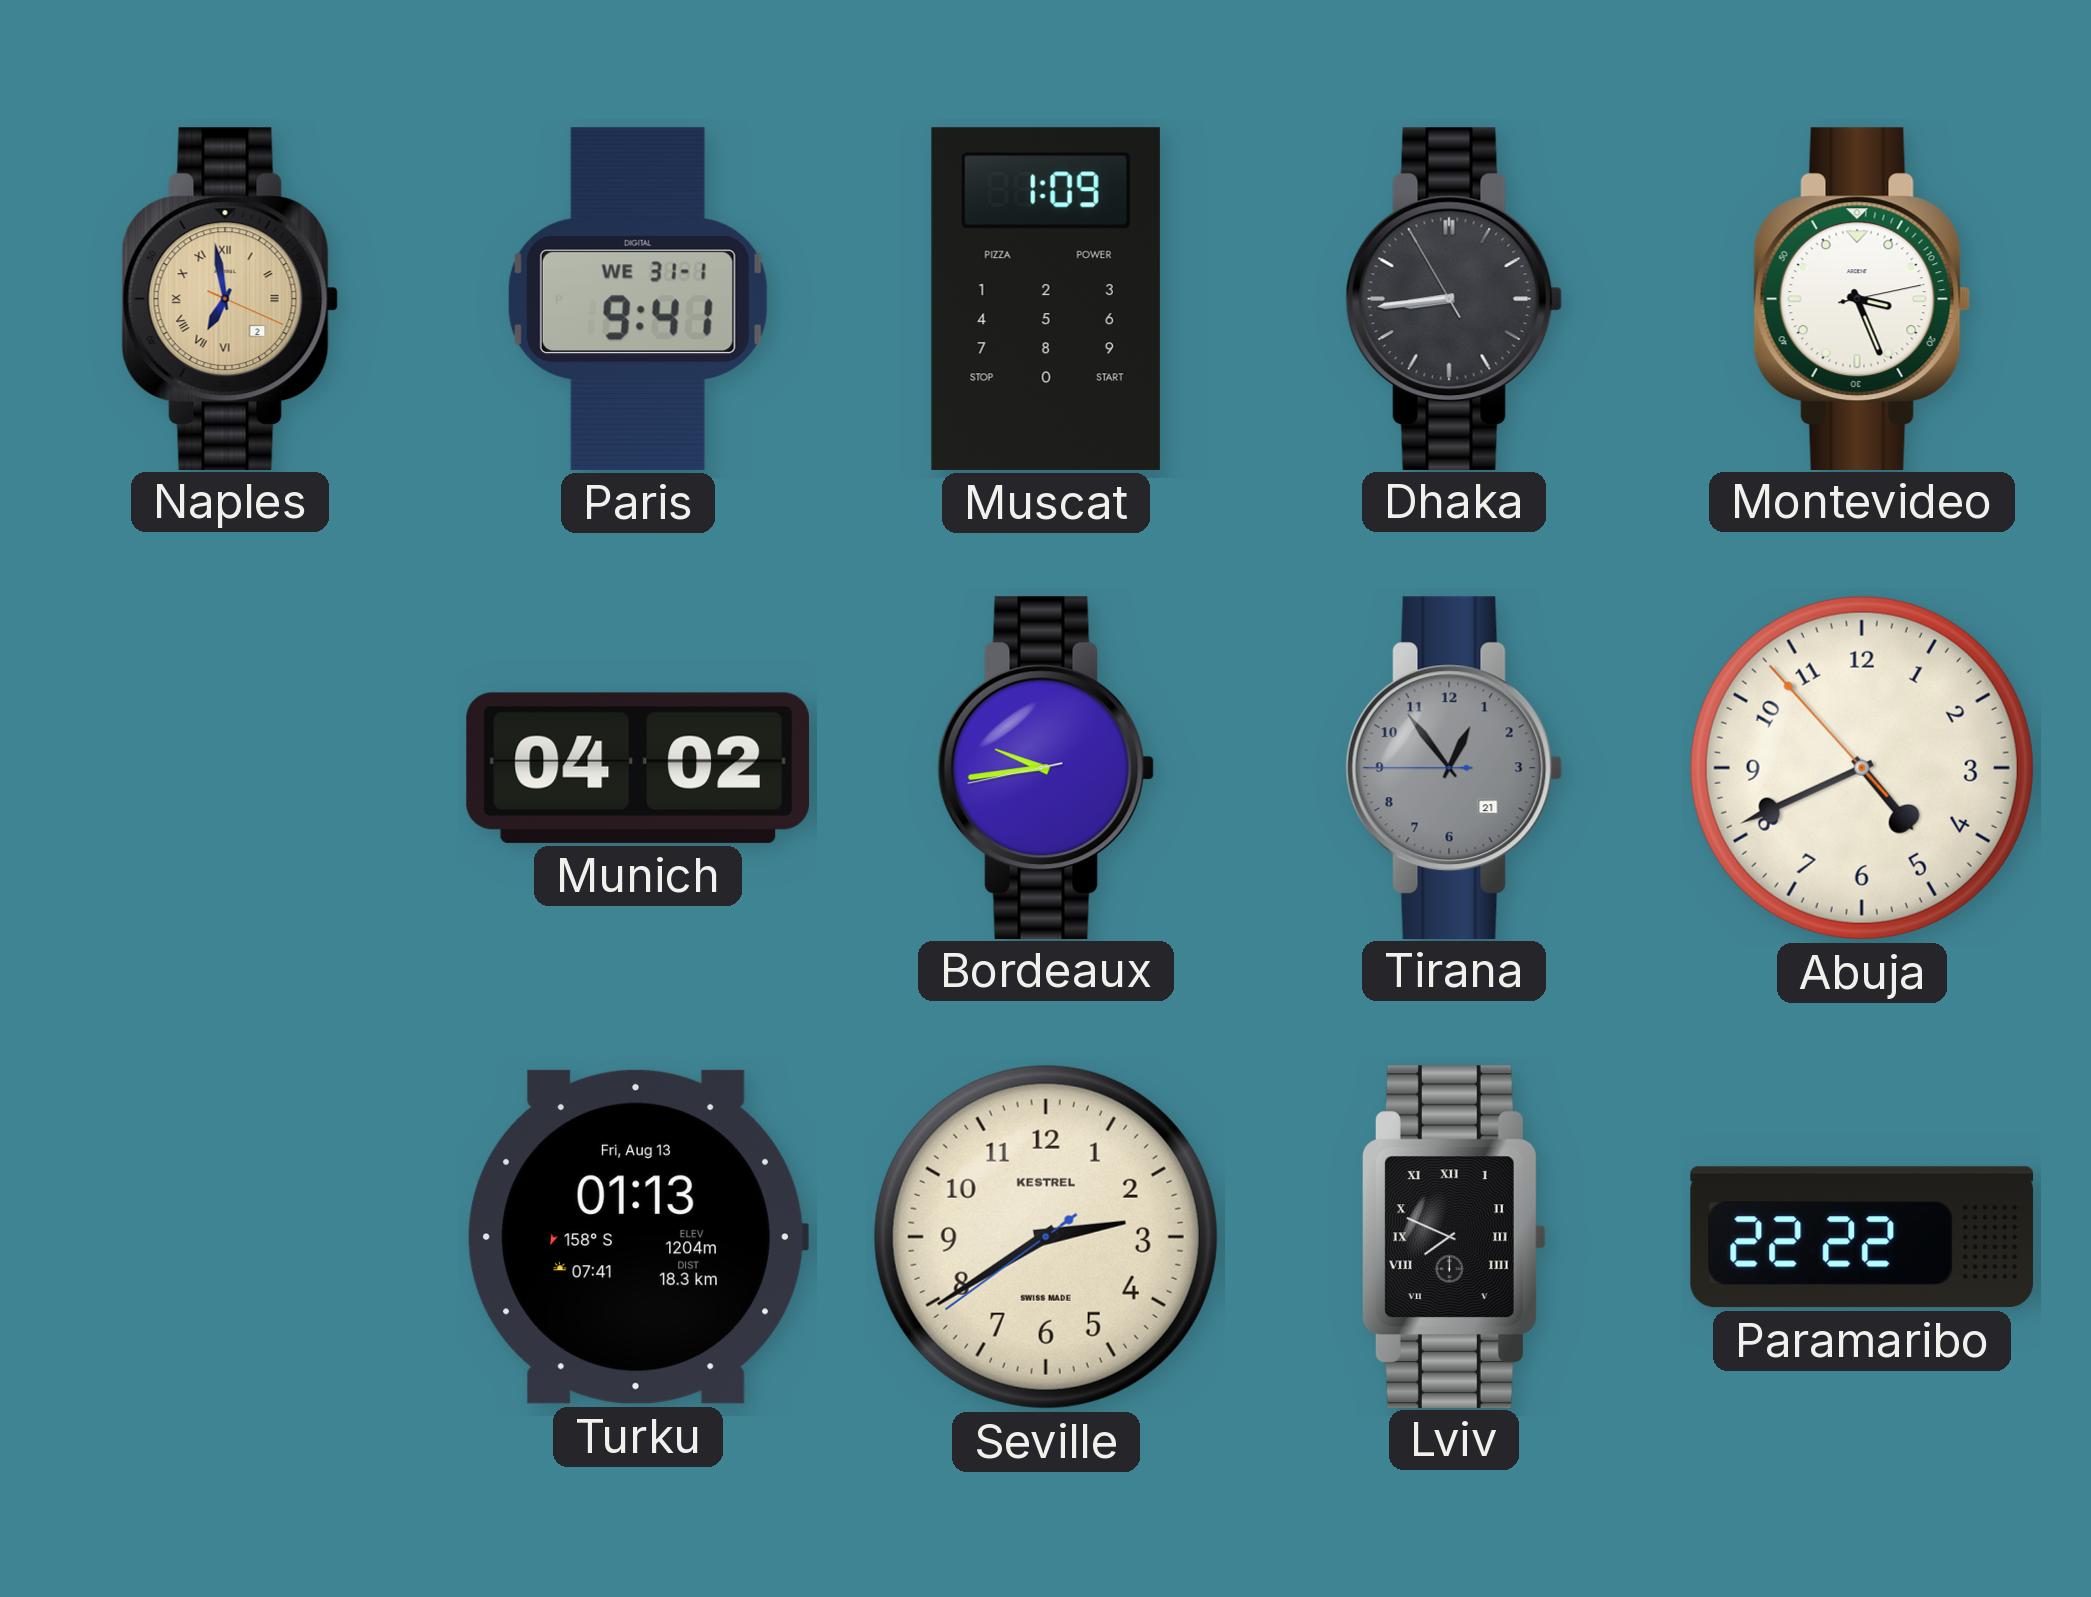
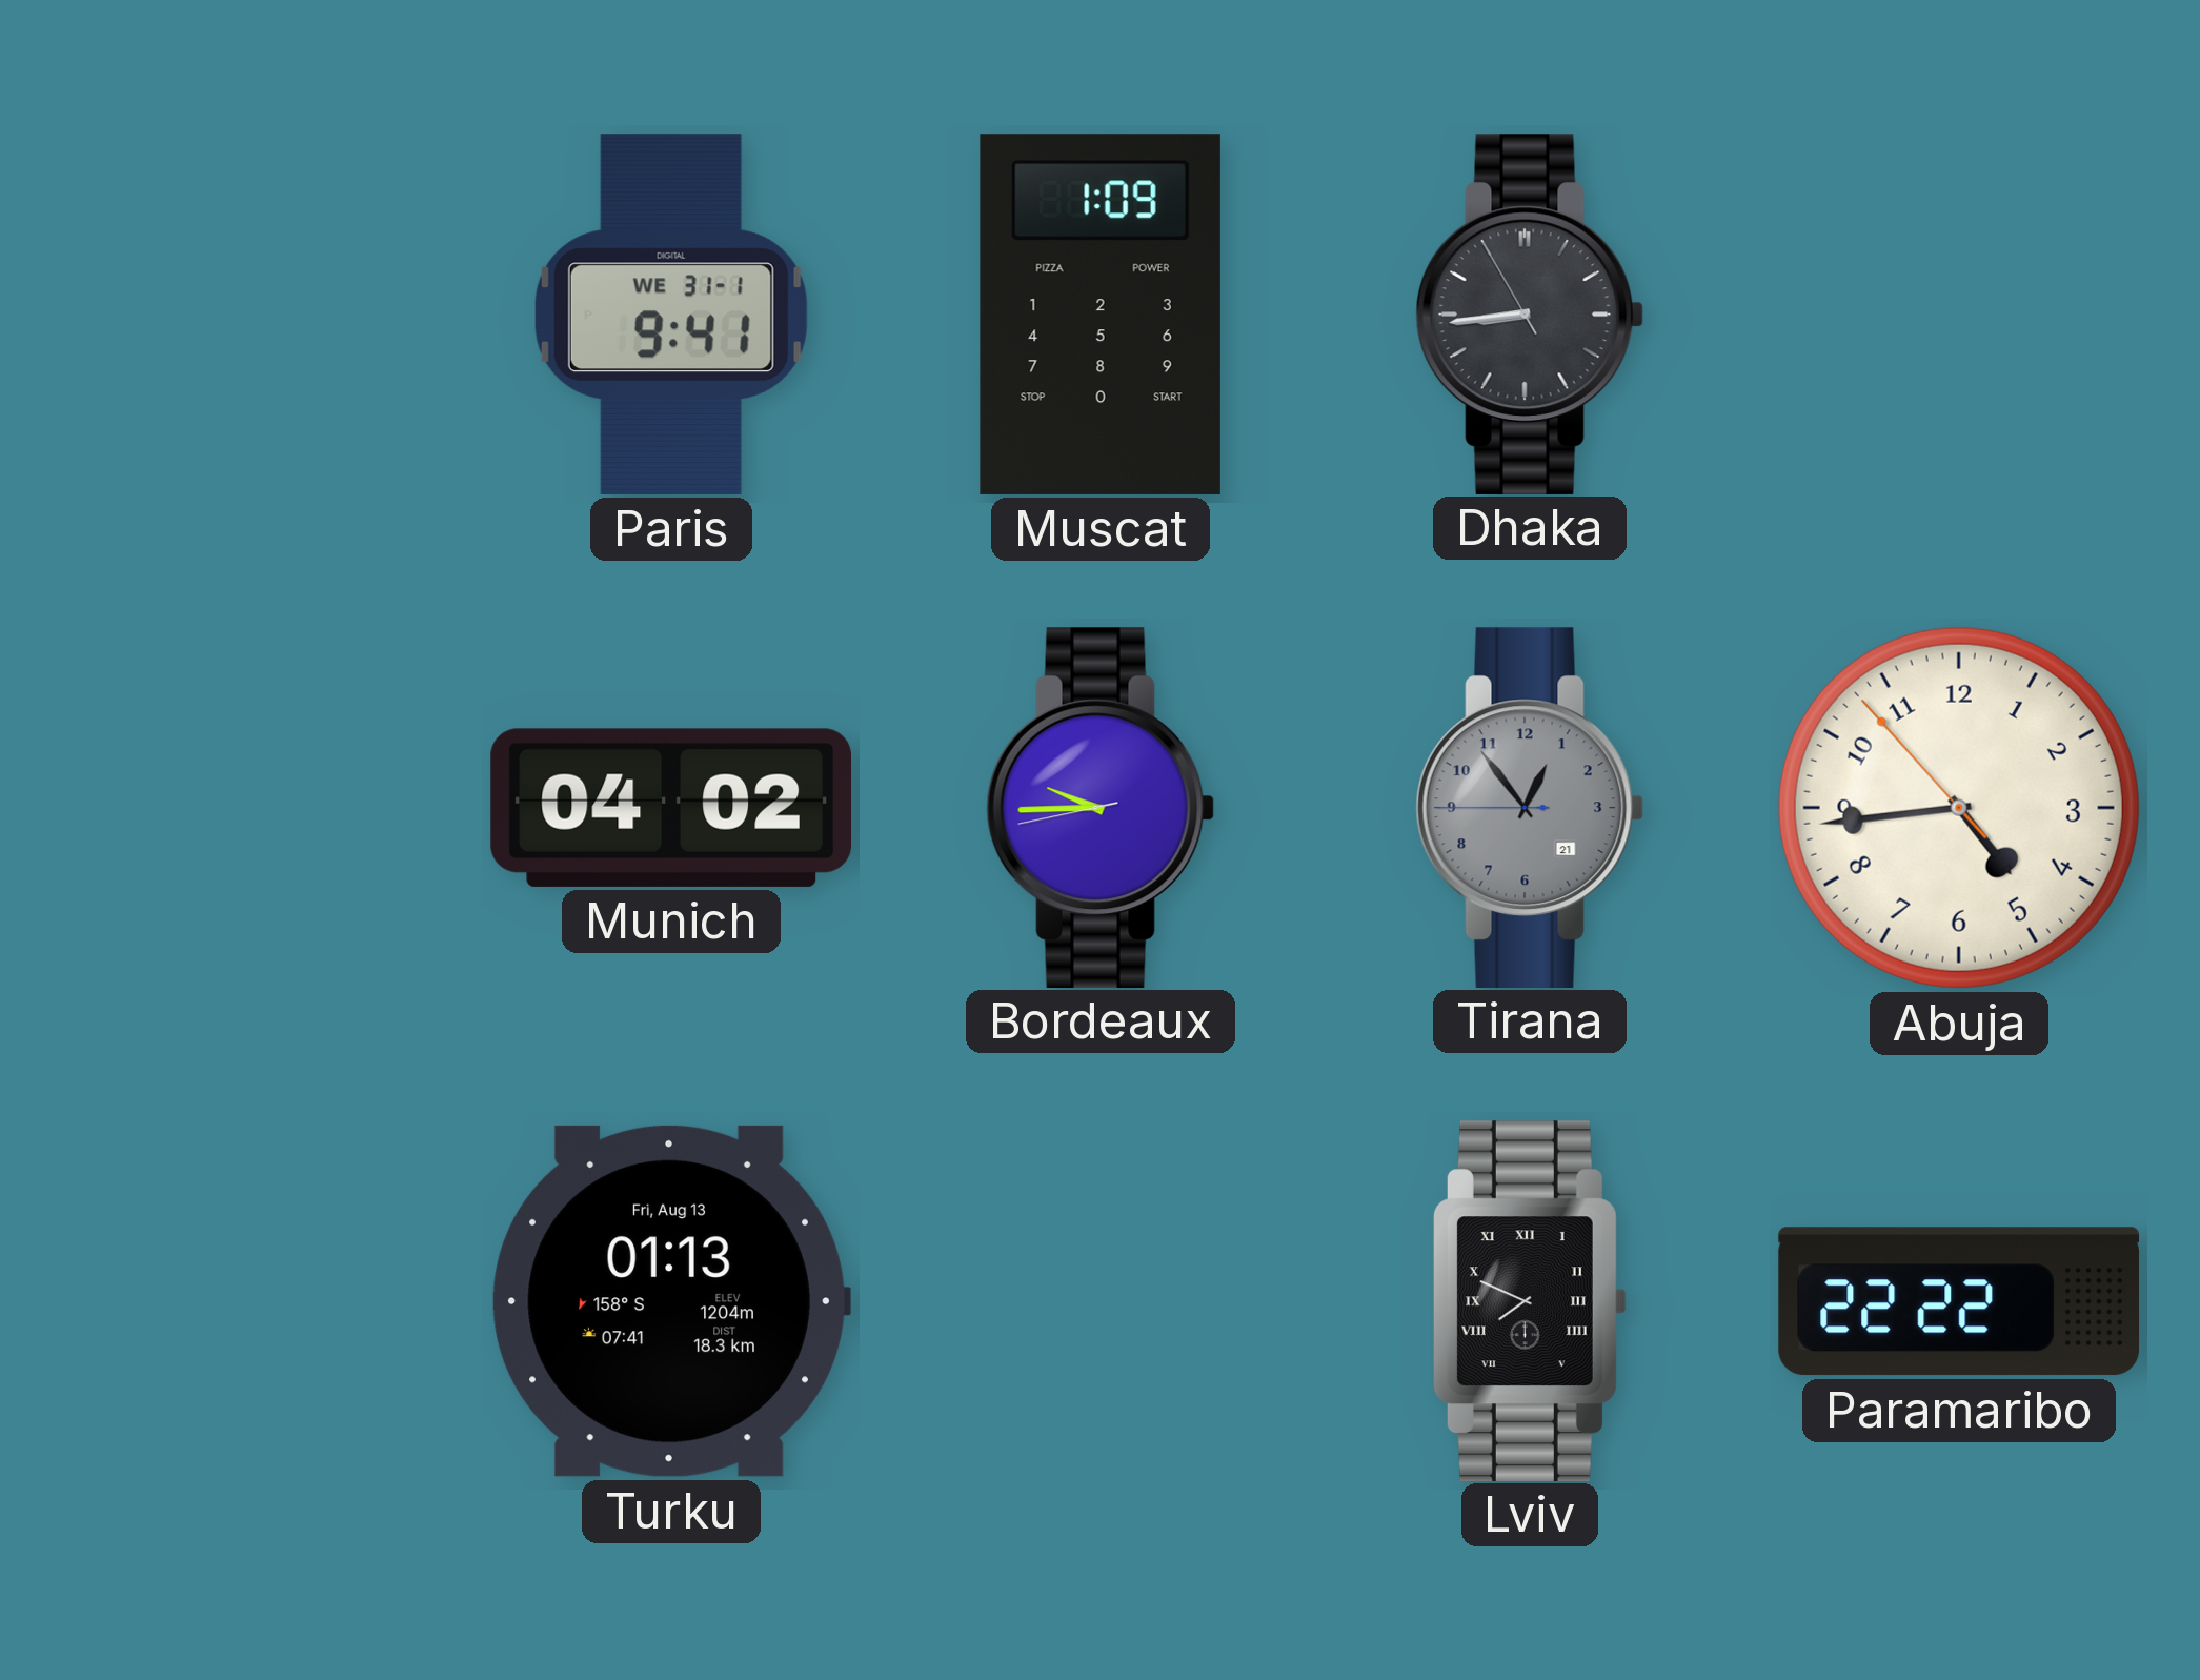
Naples: 6:58 -> none (230, 298)
Montevideo: 3:26 -> none (1862, 298)
Bordeaux: 9:43 -> 9:44 (1101, 807)
Abuja: 4:40 -> 4:43 (1959, 808)
Seville: 2:39 -> none (1046, 1237)
